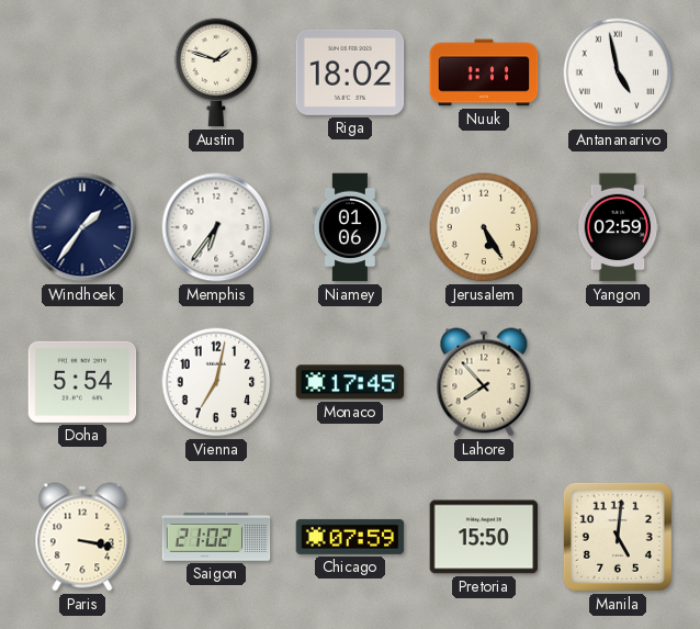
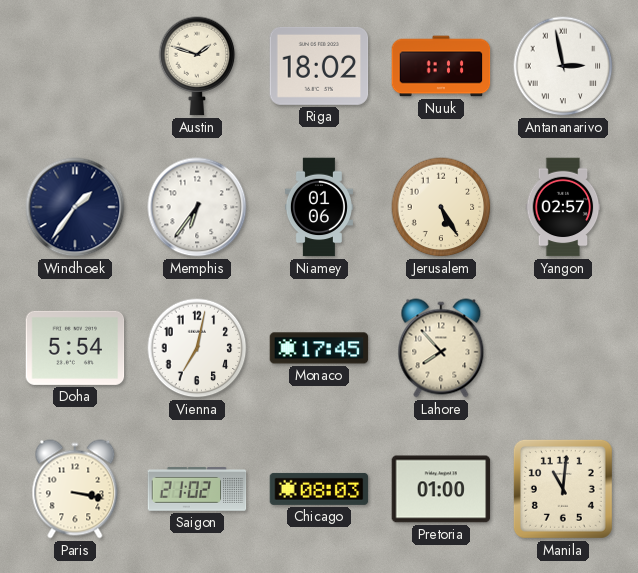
Antananarivo: 4:58 -> 2:58 (563, 66)
Yangon: 02:59 -> 02:57 (563, 207)
Chicago: 07:59 -> 08:03 (319, 489)
Pretoria: 15:50 -> 01:00 (441, 489)
Manila: 5:01 -> 11:01 (563, 489)
